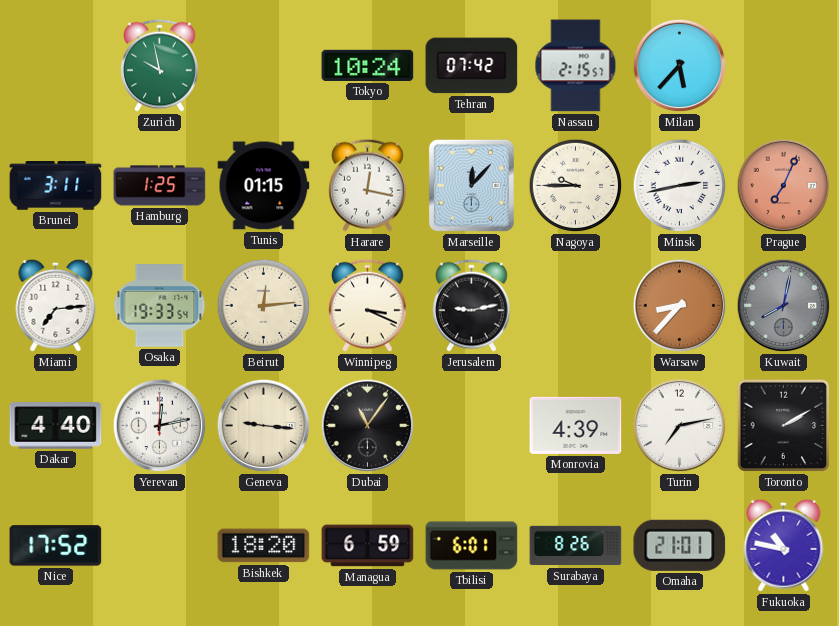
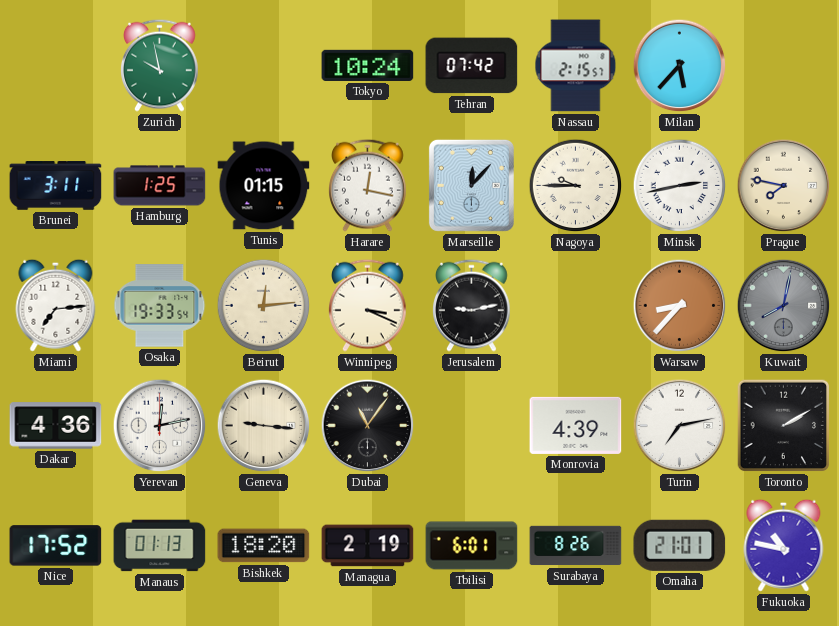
Prague: 7:04 -> 7:47 (784, 186)
Prague dial: salmon -> cream (784, 186)
Dakar: 4:40 -> 4:36 (56, 426)
Manaus: none -> 01:13 (160, 546)
Managua: 6:59 -> 2:19 (368, 546)
